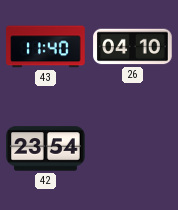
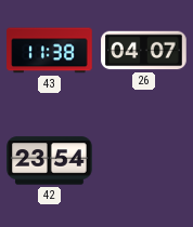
43: 11:40 -> 11:38 (50, 51)
26: 04:10 -> 04:07 (144, 51)
